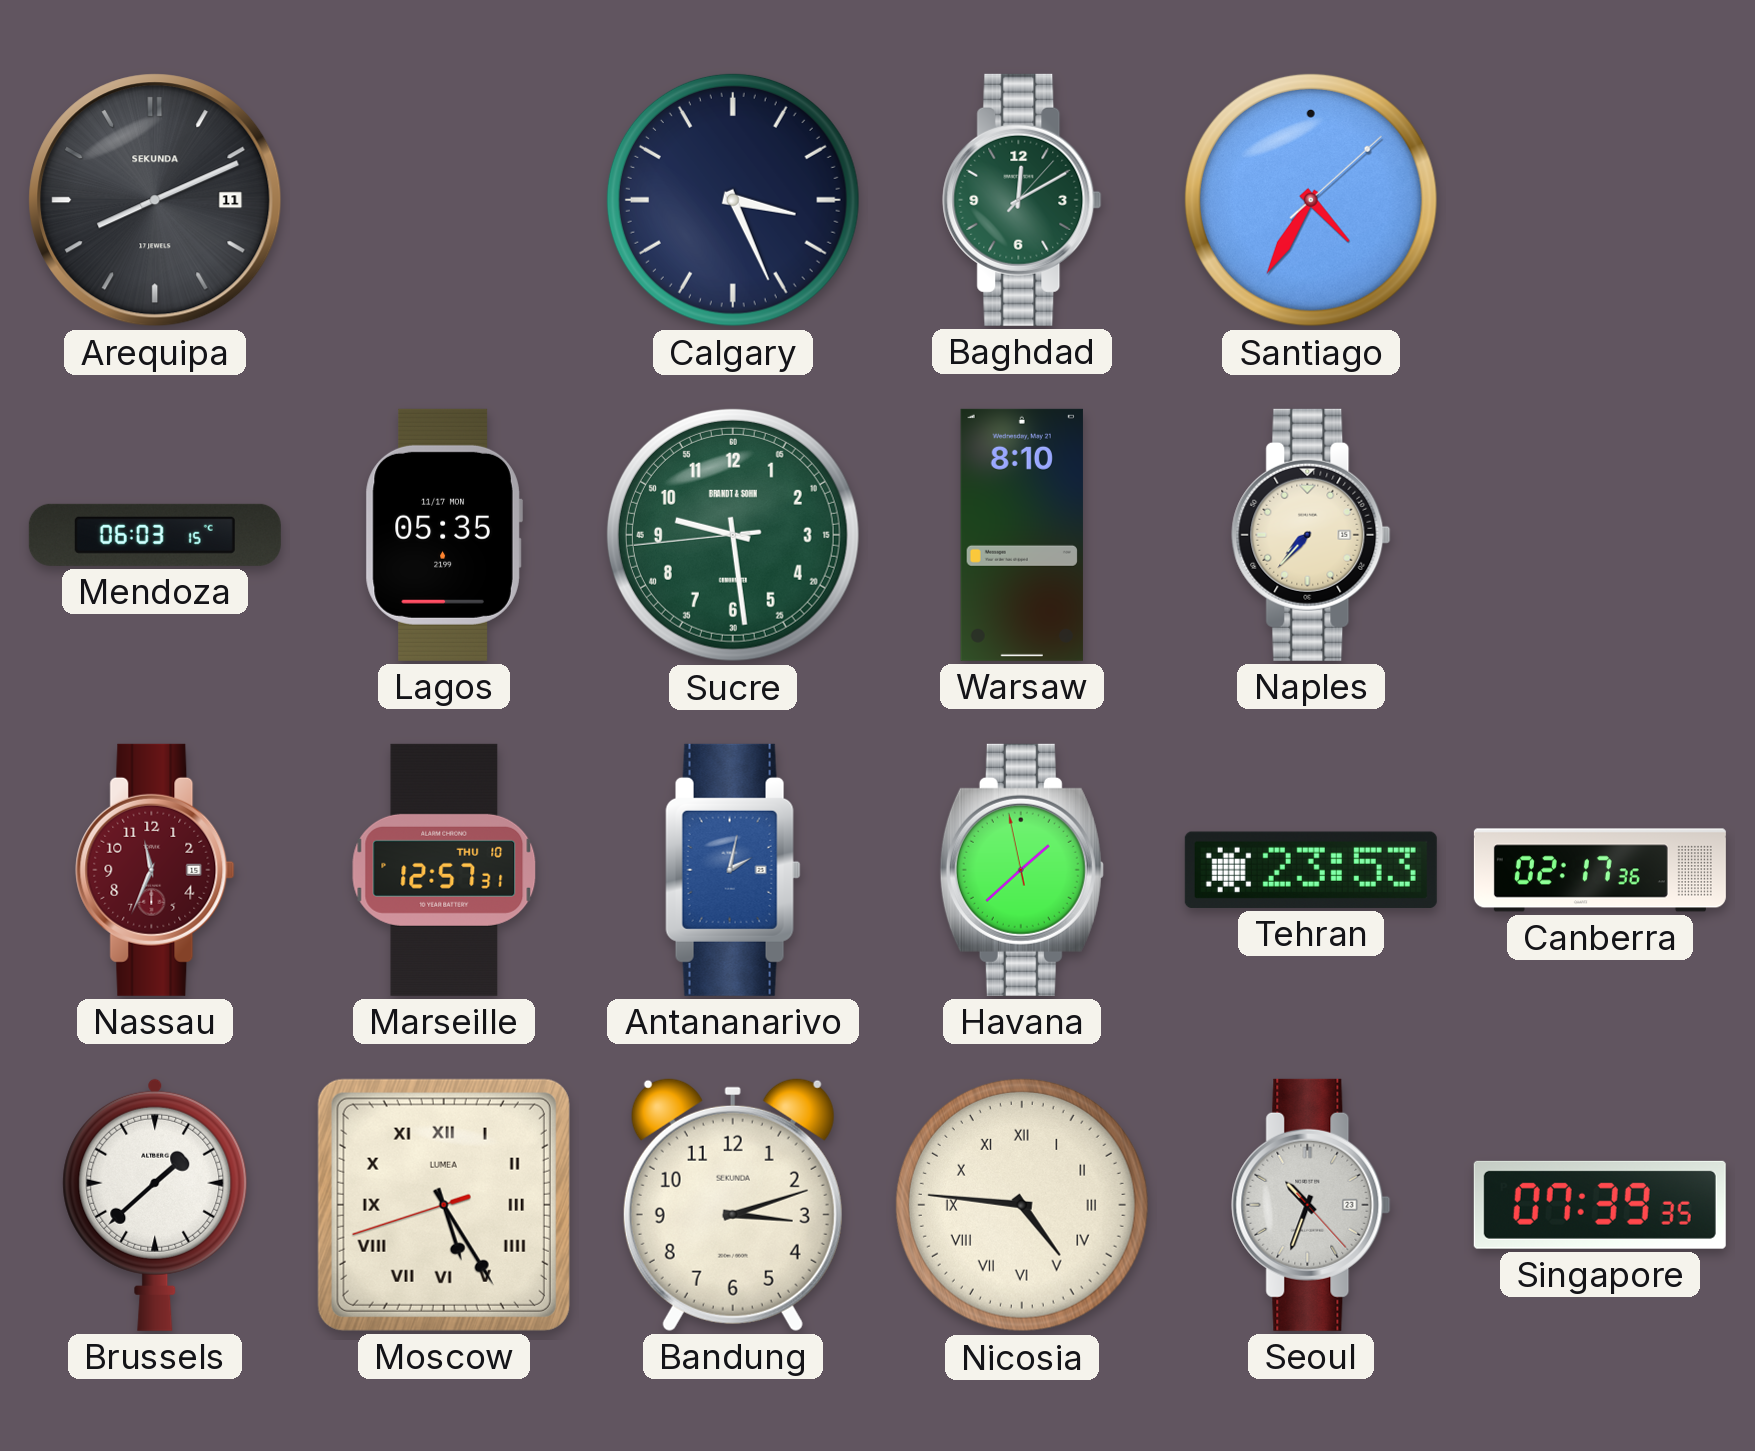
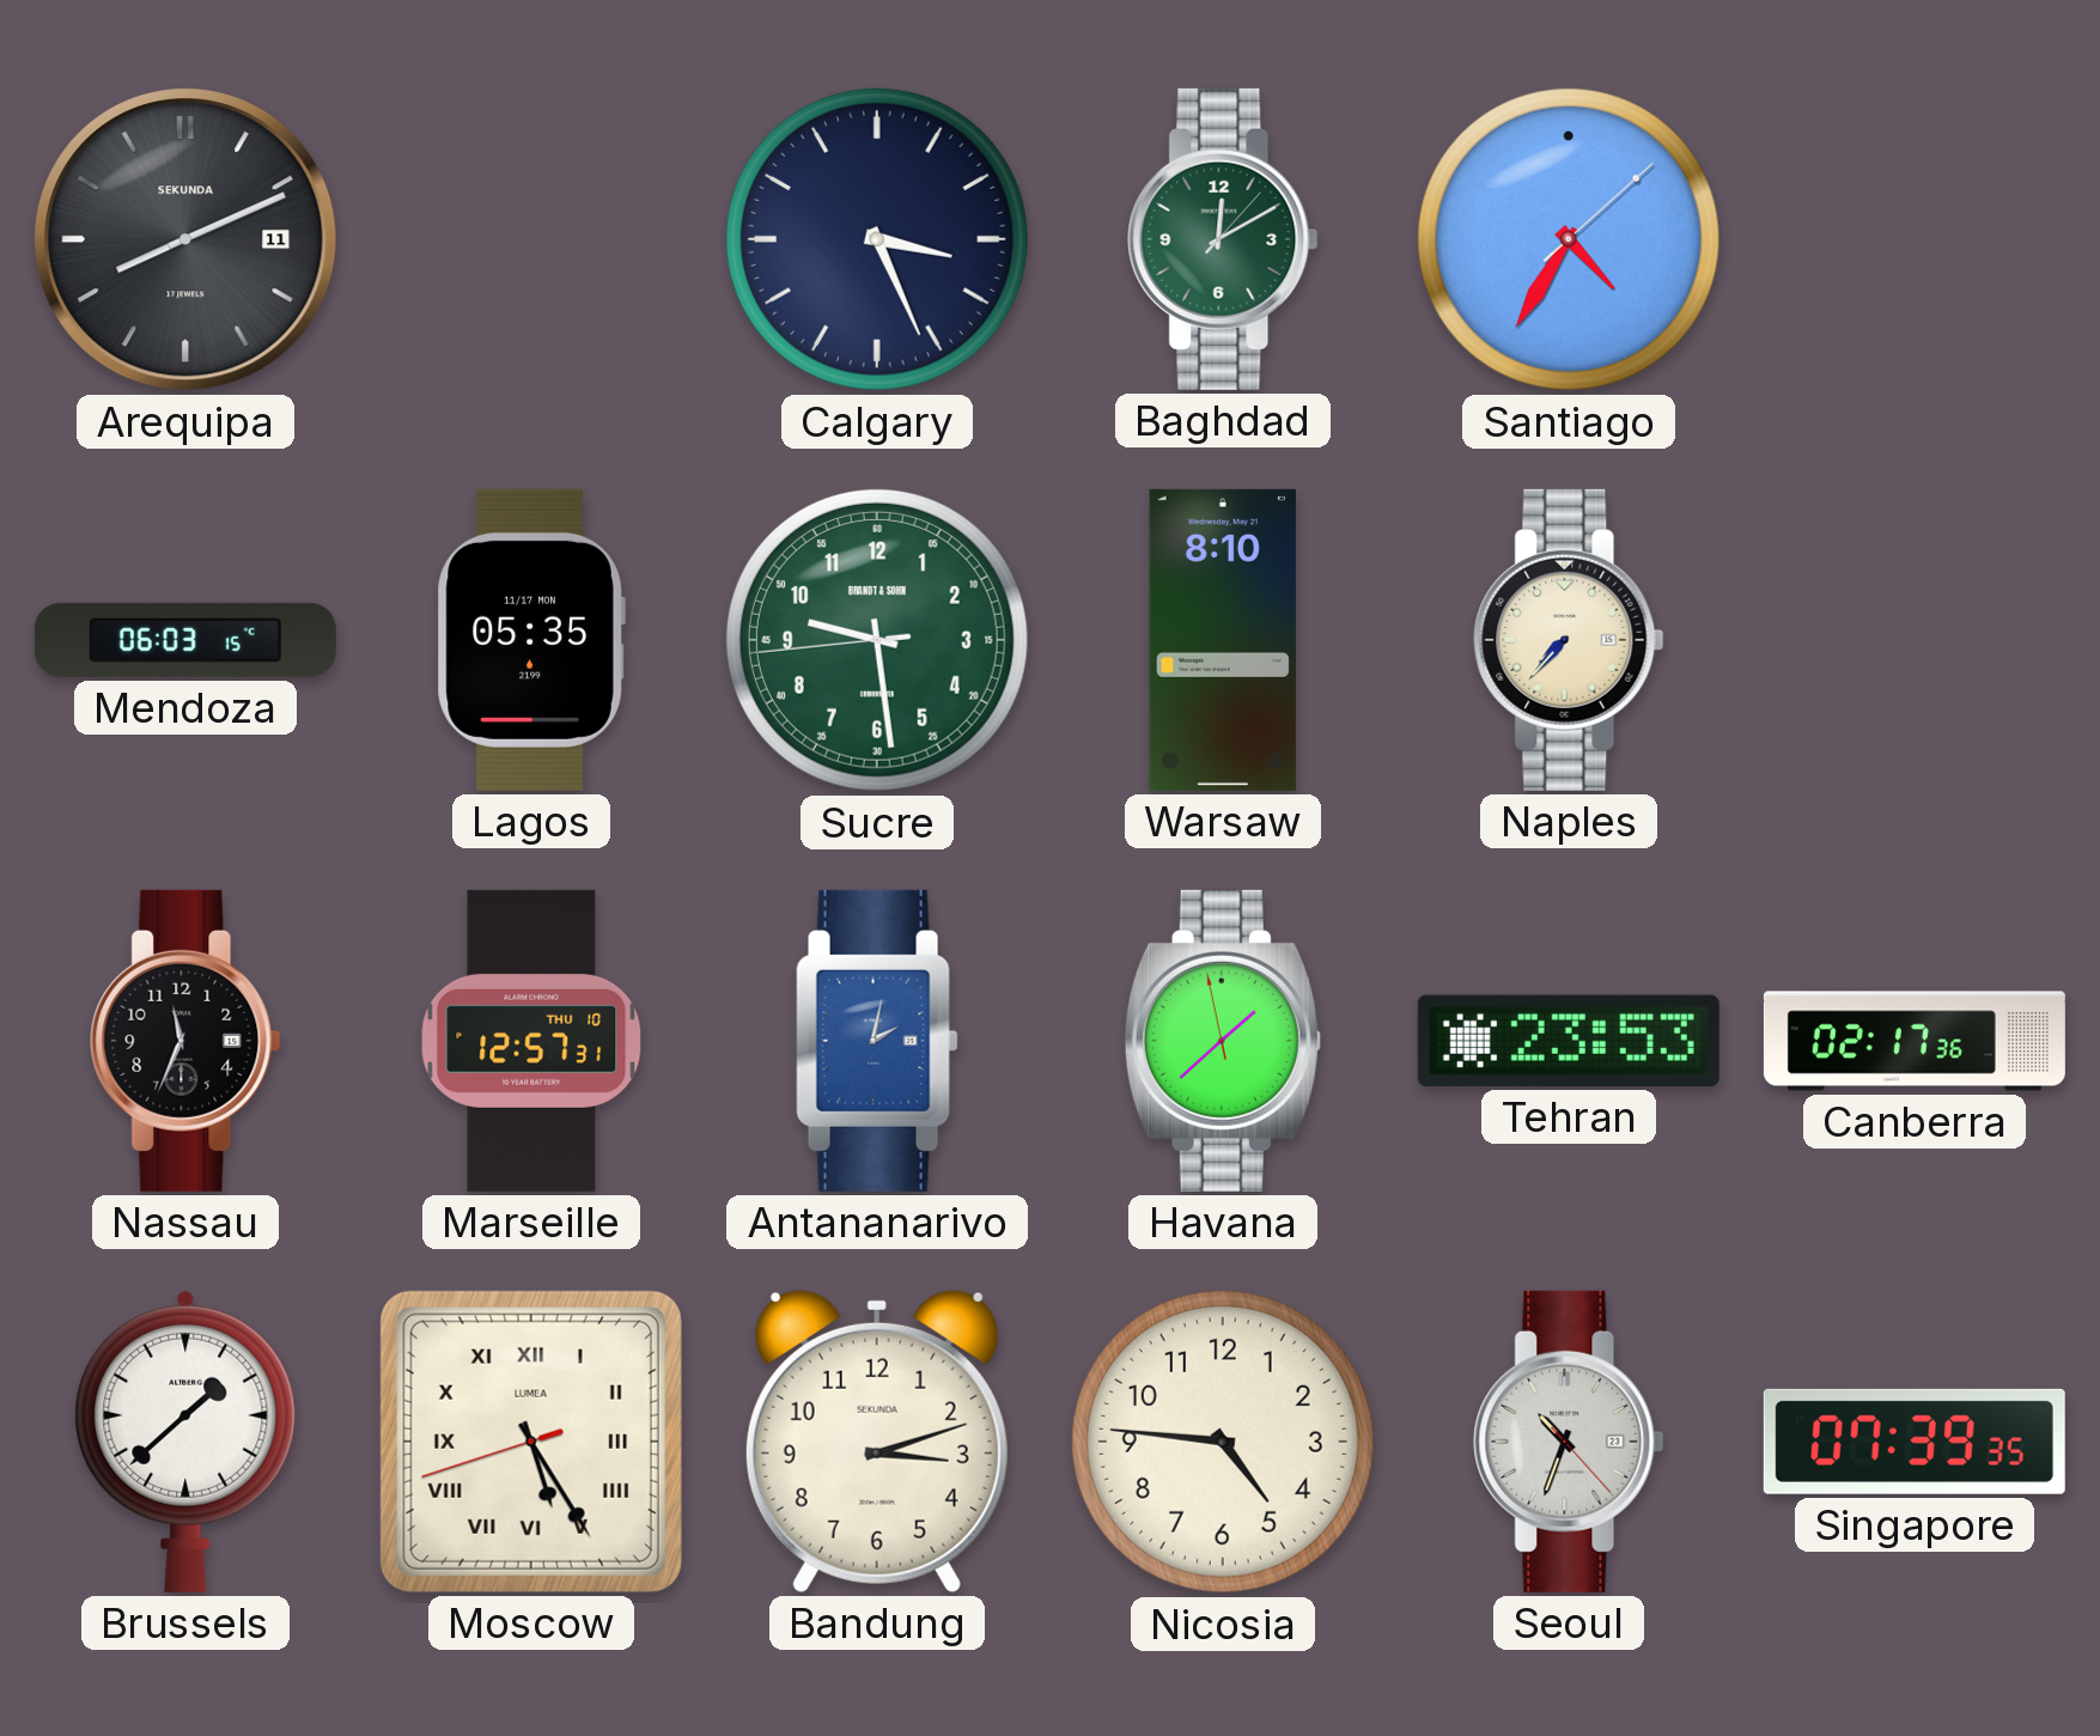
Nassau dial: burgundy -> black (185, 1041)
Nicosia numerals: Roman -> Arabic (1223, 1442)
